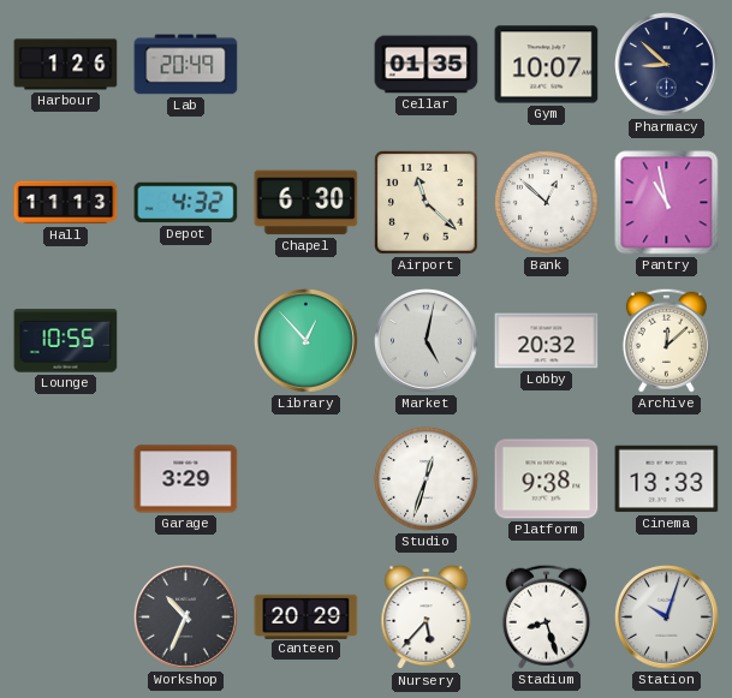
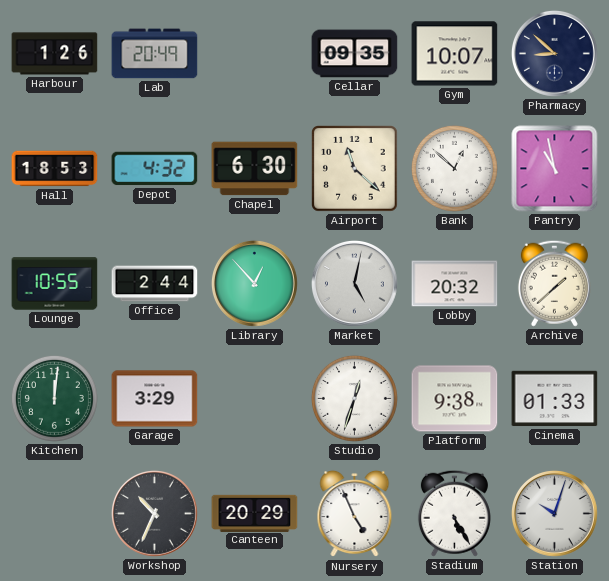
Cellar: 01:35 -> 09:35 (355, 54)
Hall: 11:13 -> 18:53 (55, 169)
Office: none -> 2:44 (155, 284)
Archive: 12:08 -> 1:38 (554, 283)
Kitchen: none -> 12:01 (54, 398)
Cinema: 13:33 -> 01:33 (555, 399)
Nursery: 5:37 -> 4:56 (355, 514)
Stadium: 8:27 -> 5:25 (454, 513)
